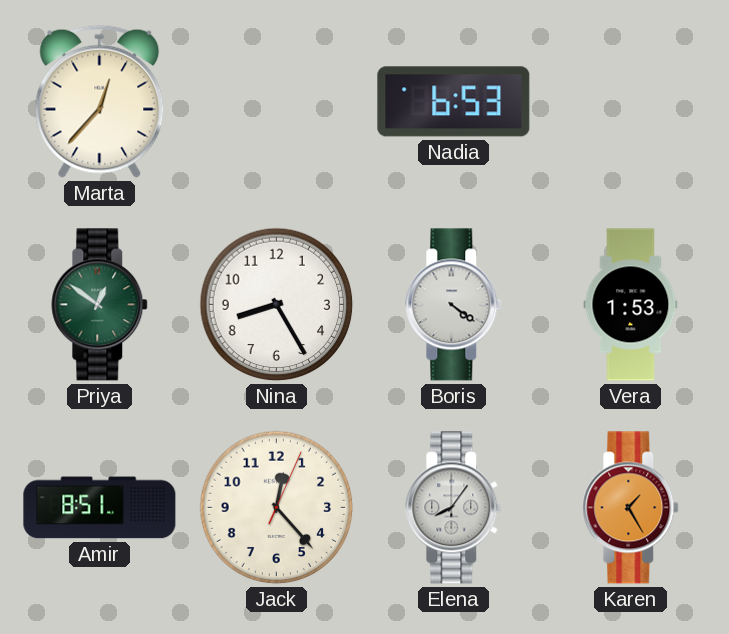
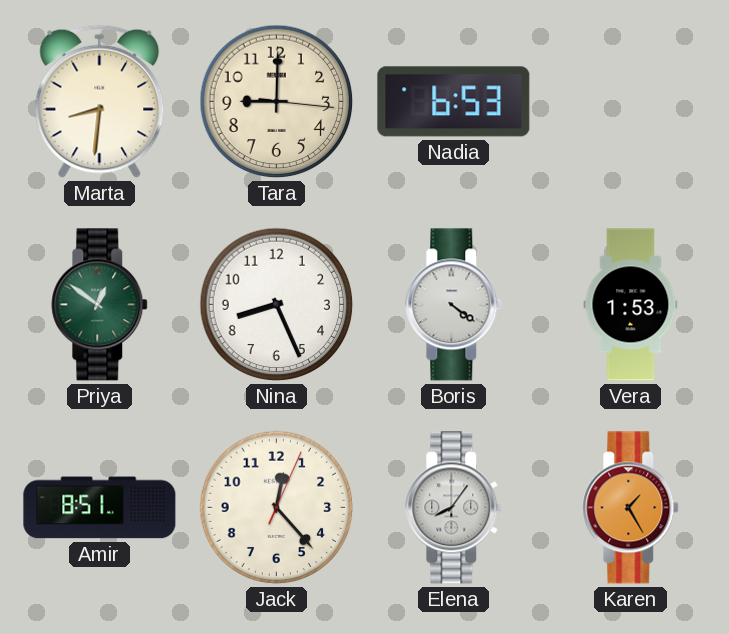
Marta: 12:37 -> 8:31 (100, 101)
Tara: none -> 9:00 (277, 102)
Nina: 8:25 -> 8:26 (277, 305)
